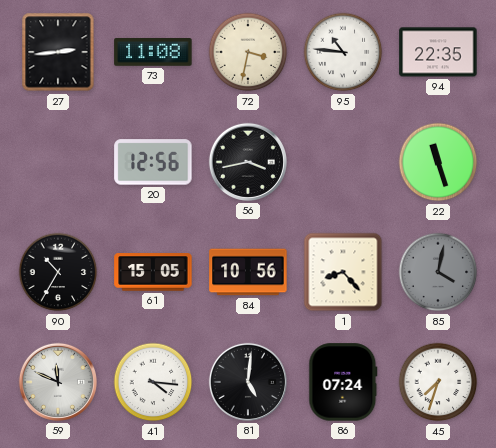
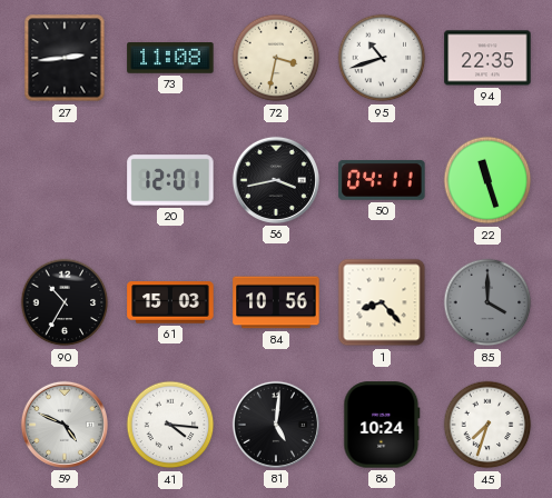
95: 10:46 -> 10:42 (382, 58)
20: 12:56 -> 12:01 (170, 180)
50: none -> 04:11 (382, 180)
61: 15:05 -> 15:03 (170, 302)
85: 4:02 -> 4:00 (487, 302)
59: 11:49 -> 4:49 (65, 425)
86: 07:24 -> 10:24 (382, 425)
